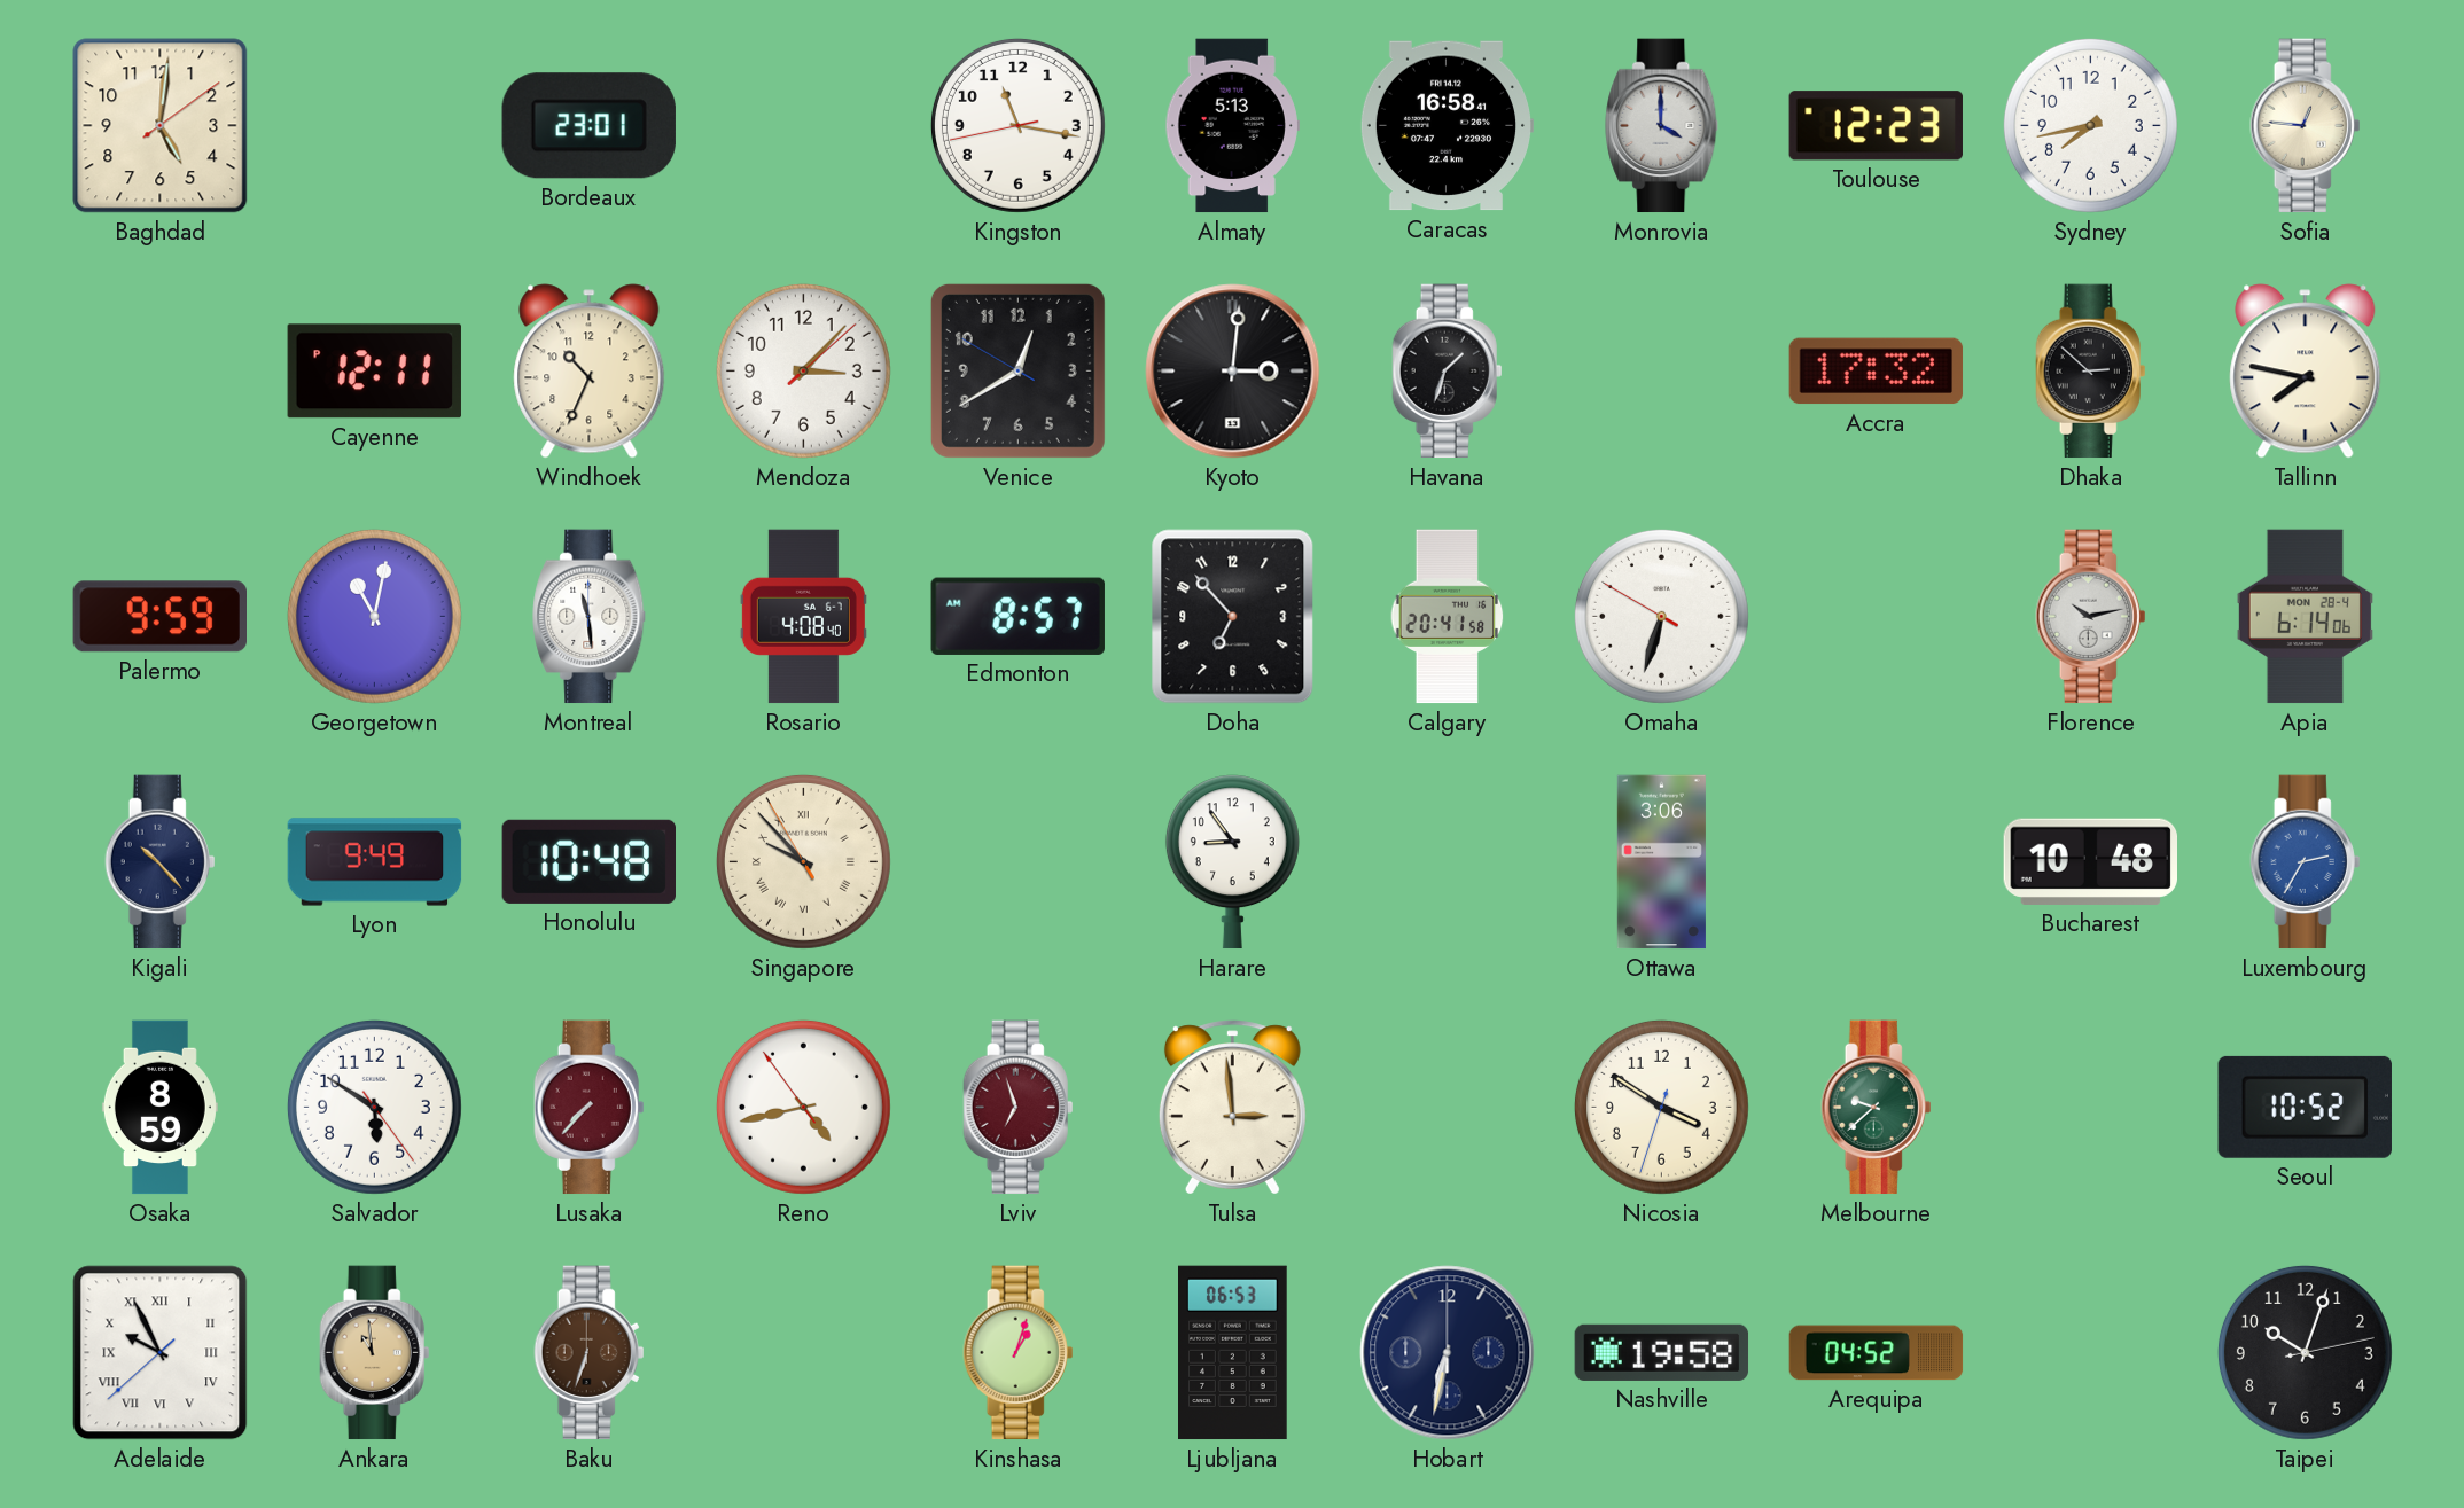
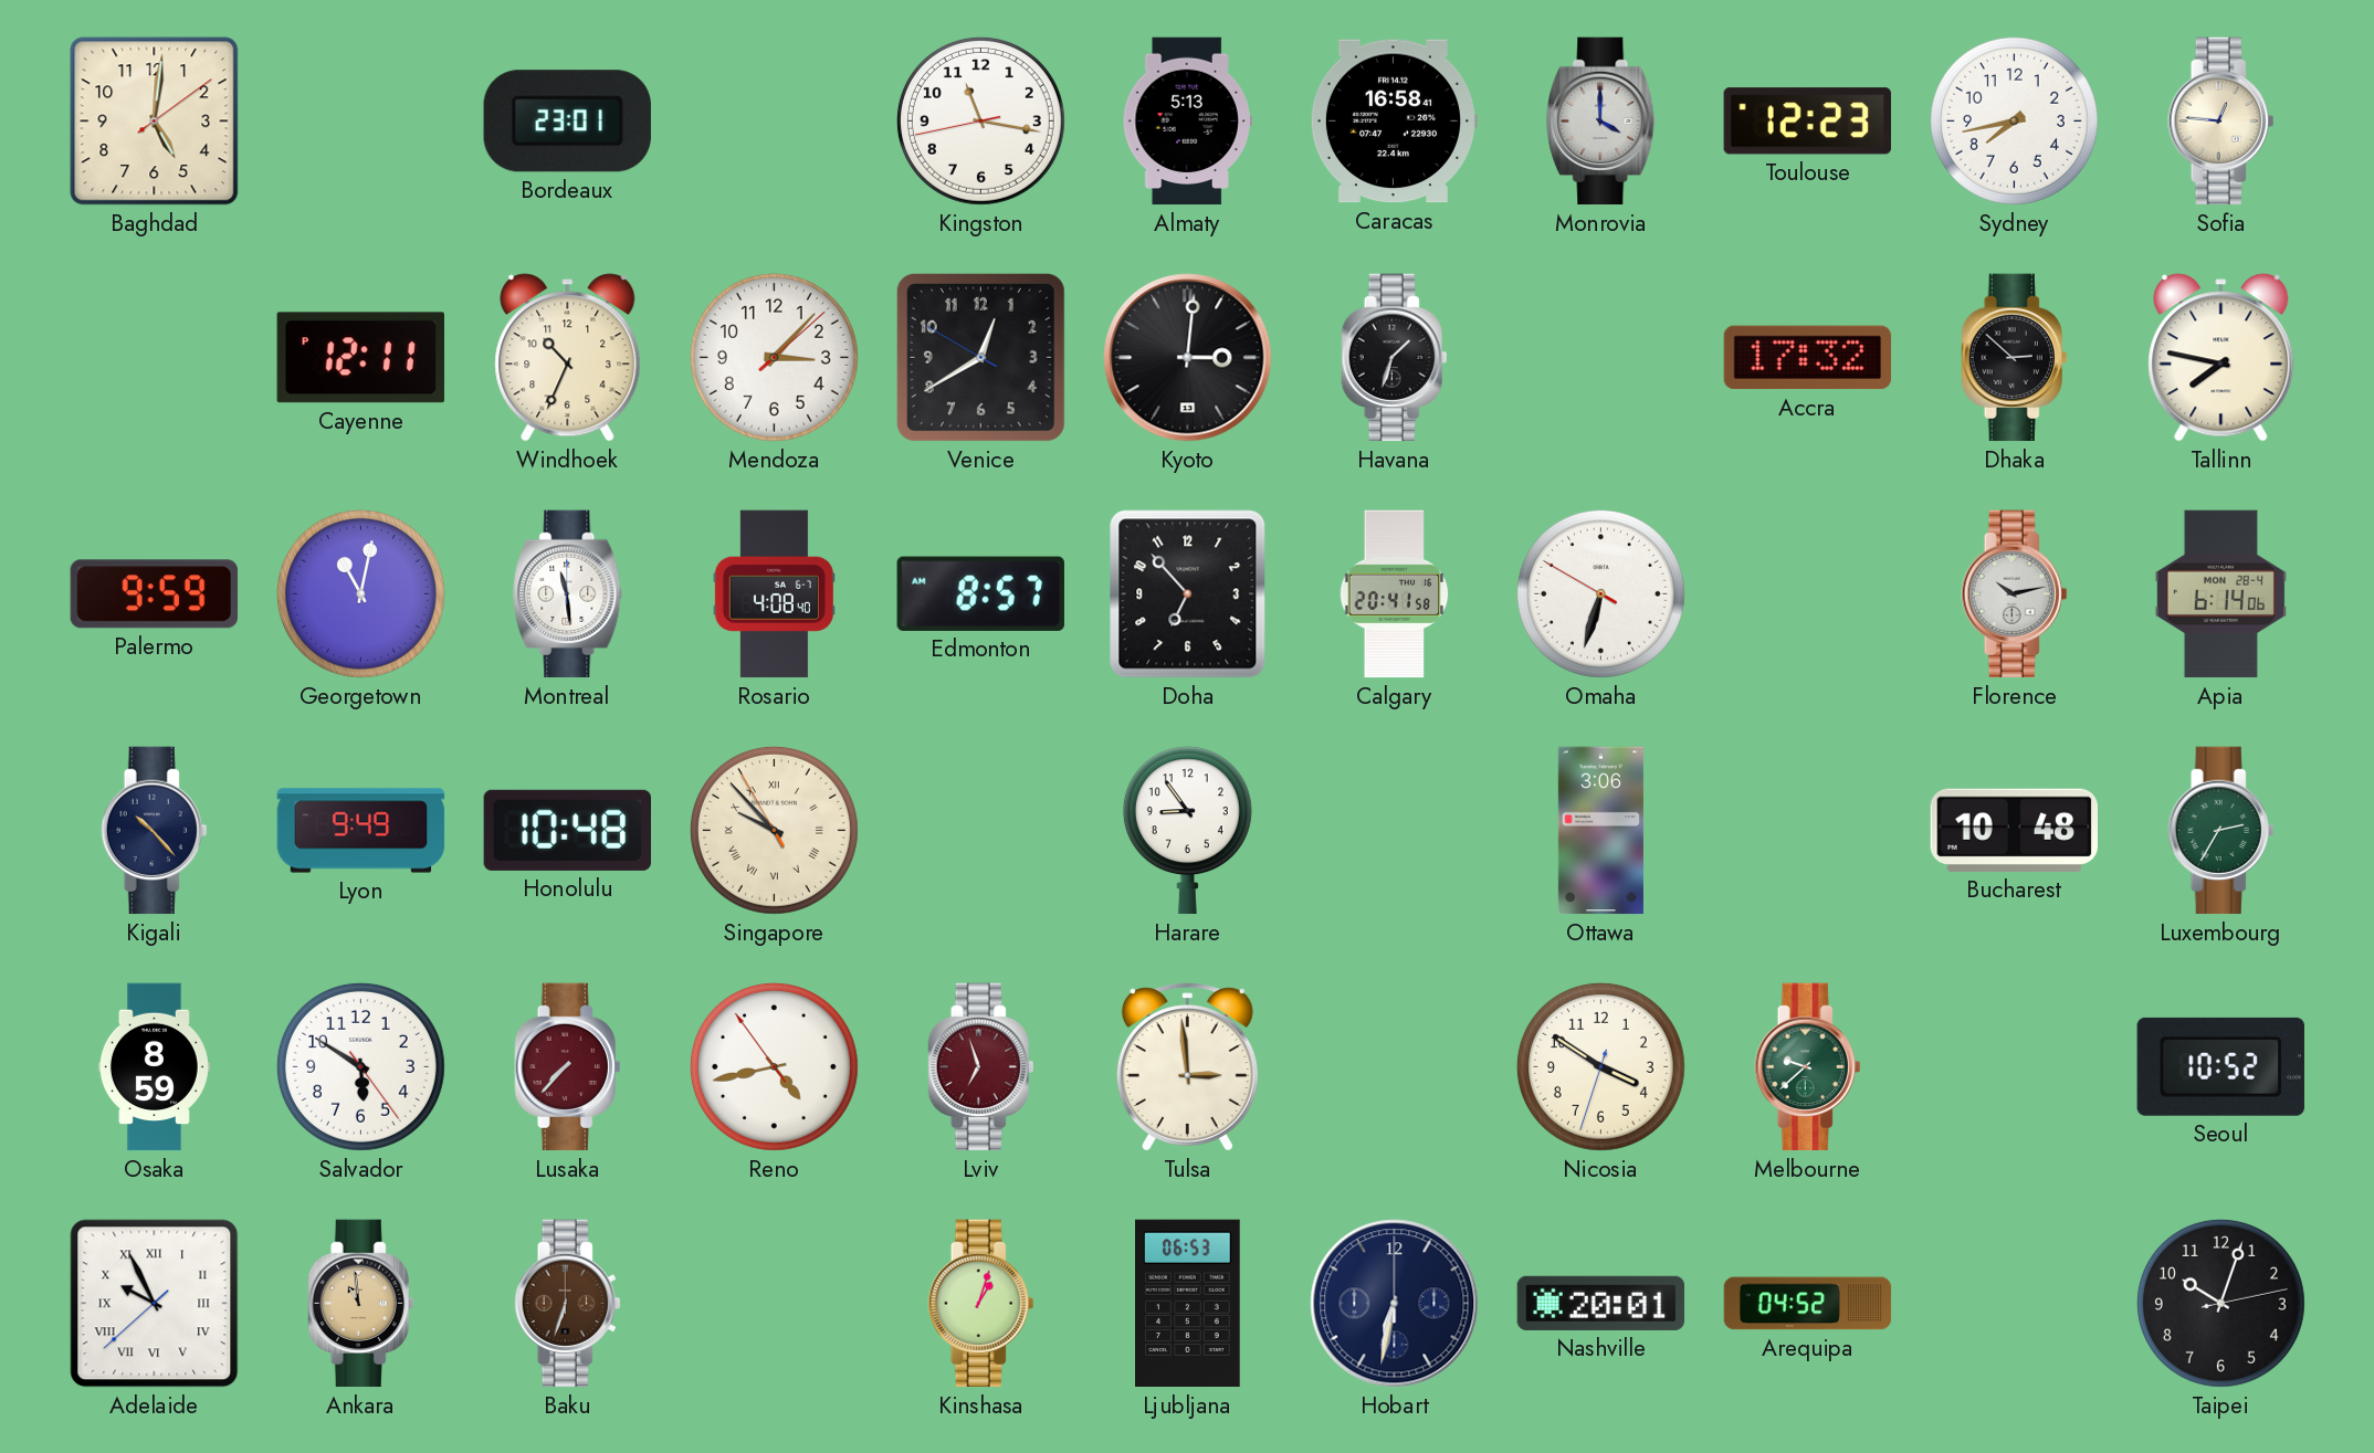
Luxembourg dial: blue -> green (2221, 831)
Nashville: 19:58 -> 20:01 (1601, 1303)
